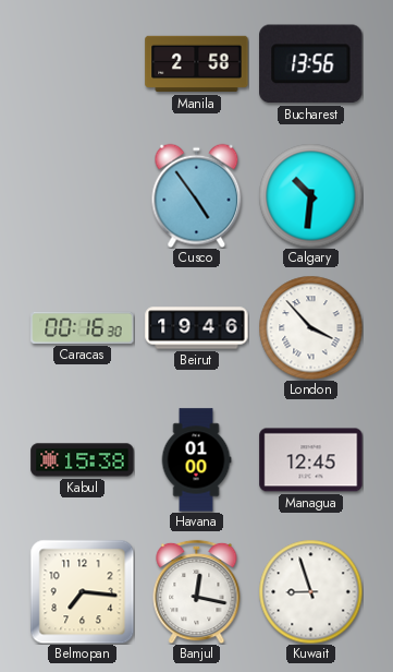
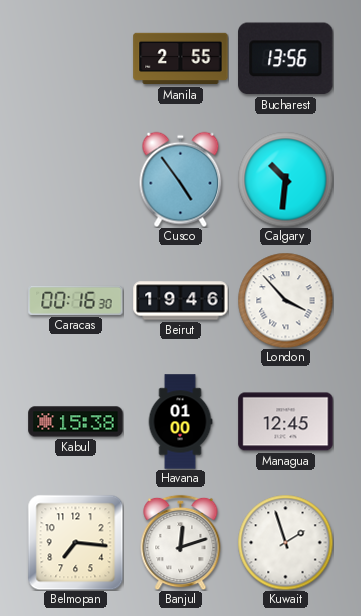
Manila: 2:58 -> 2:55 (181, 59)
Banjul: 12:17 -> 12:12 (181, 542)
Kuwait: 8:57 -> 1:57 (285, 542)
